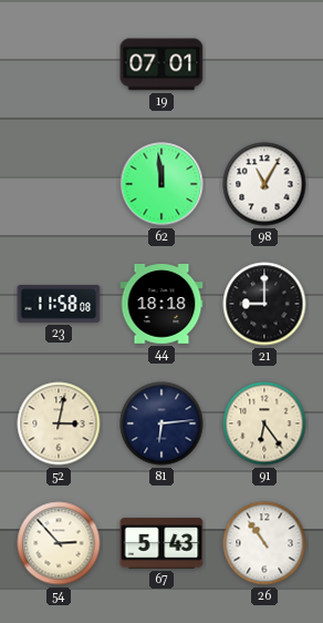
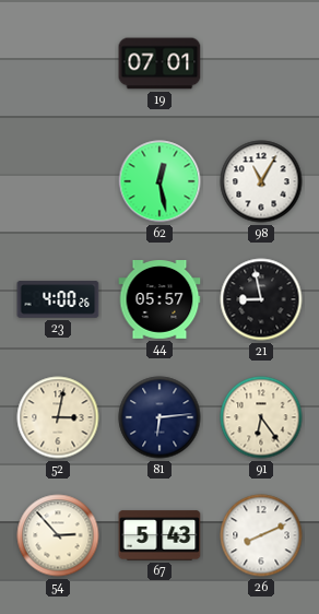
62: 11:59 -> 12:28 (159, 181)
23: 11:58 -> 4:00 (58, 299)
44: 18:18 -> 05:57 (159, 300)
21: 9:00 -> 8:58 (261, 299)
26: 10:54 -> 8:11 (261, 535)
